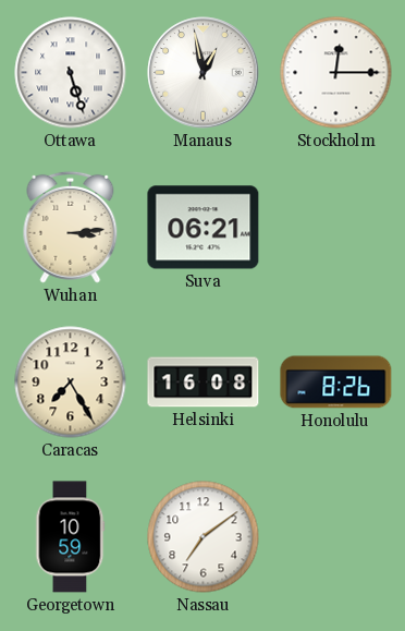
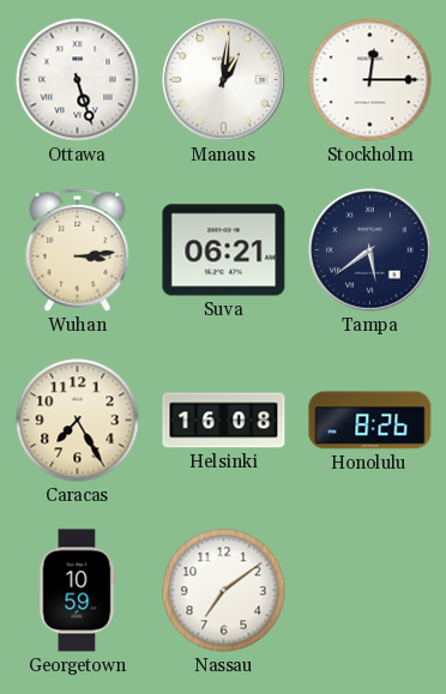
Manaus: 12:58 -> 1:01 (224, 80)
Tampa: none -> 5:39 (370, 251)
